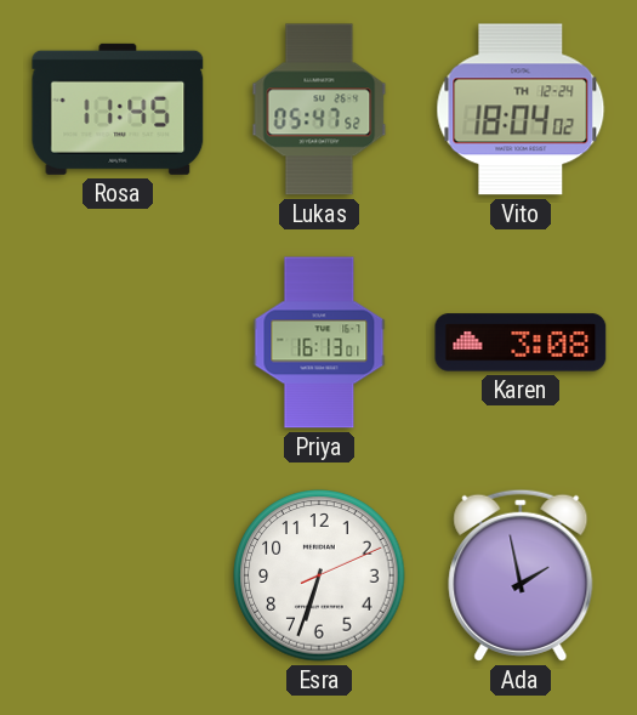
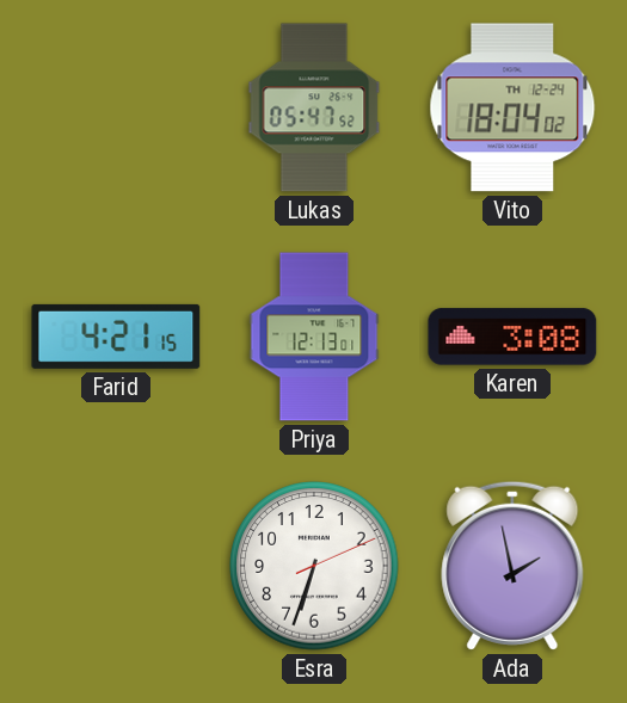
Rosa: 11:45 -> none (118, 109)
Farid: none -> 4:21 (116, 337)
Priya: 16:13 -> 12:13 (314, 337)
